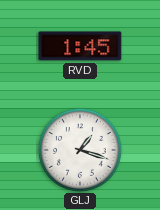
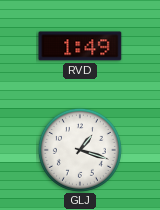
RVD: 1:45 -> 1:49 (80, 46)
